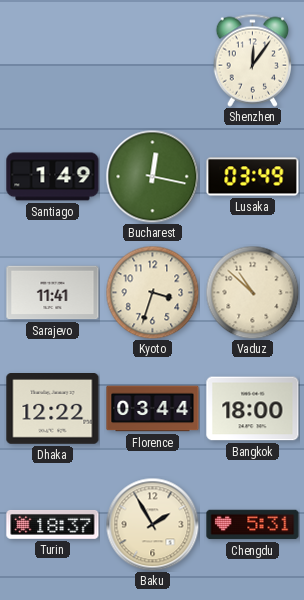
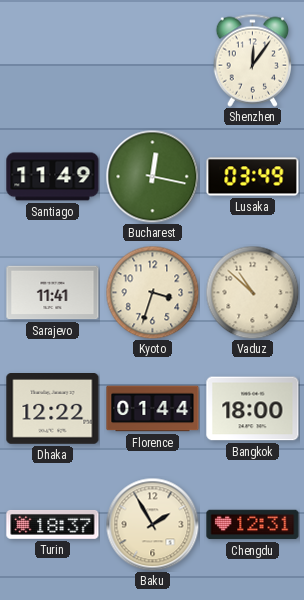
Santiago: 1:49 -> 11:49 (53, 177)
Florence: 03:44 -> 01:44 (153, 409)
Chengdu: 5:31 -> 12:31 (253, 525)
